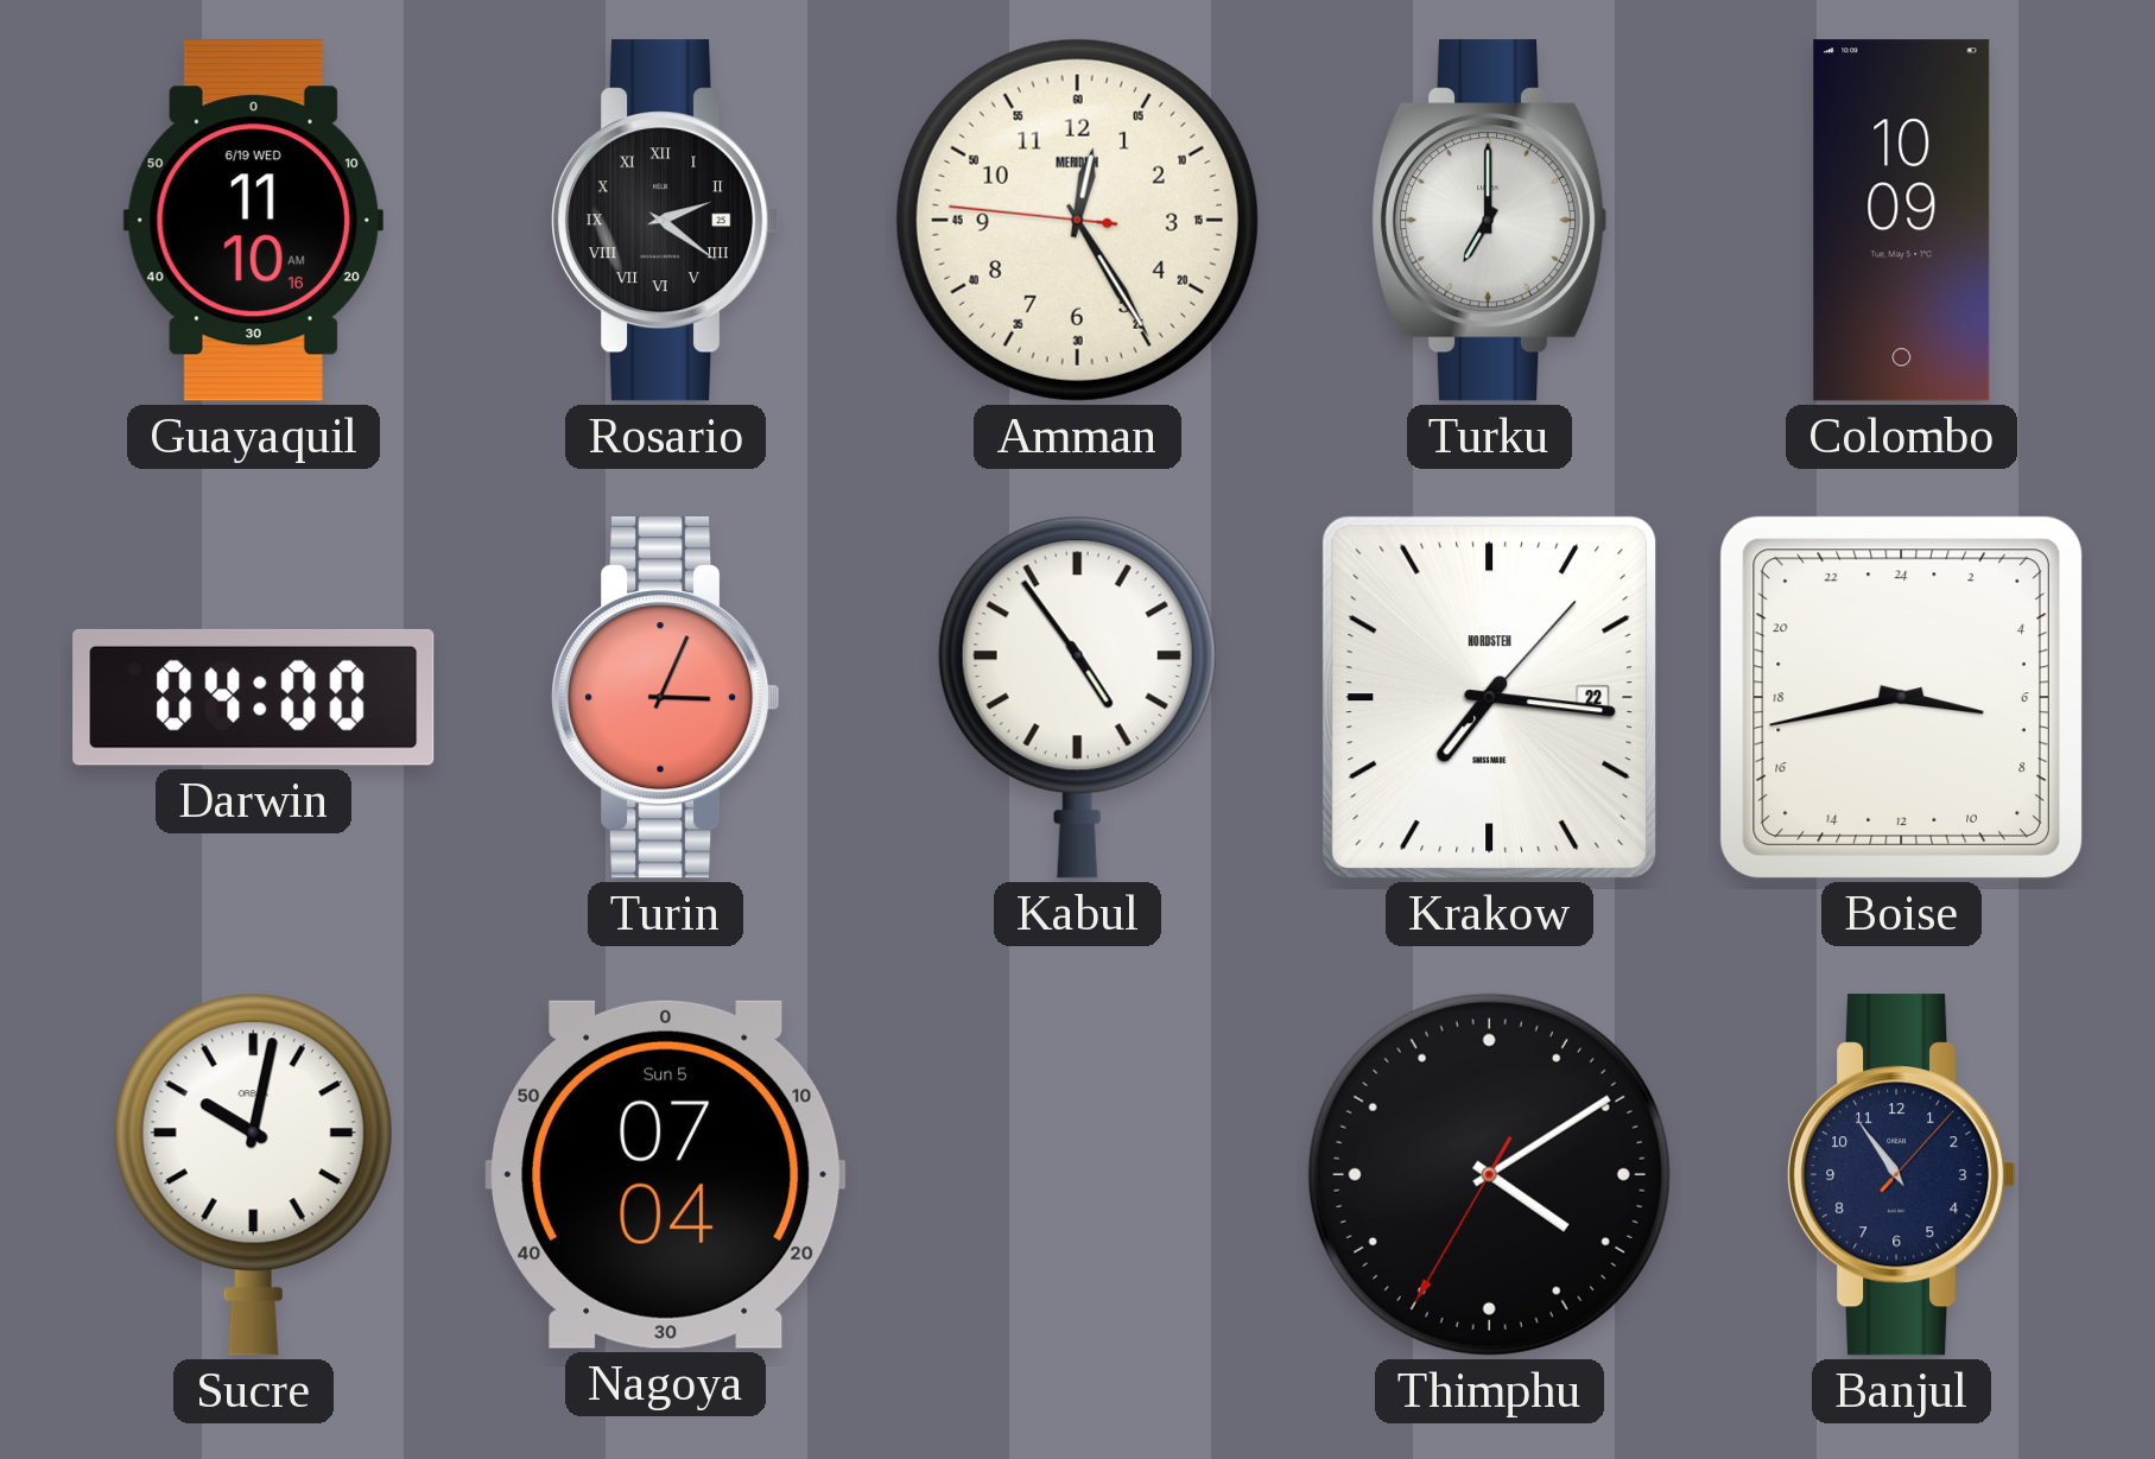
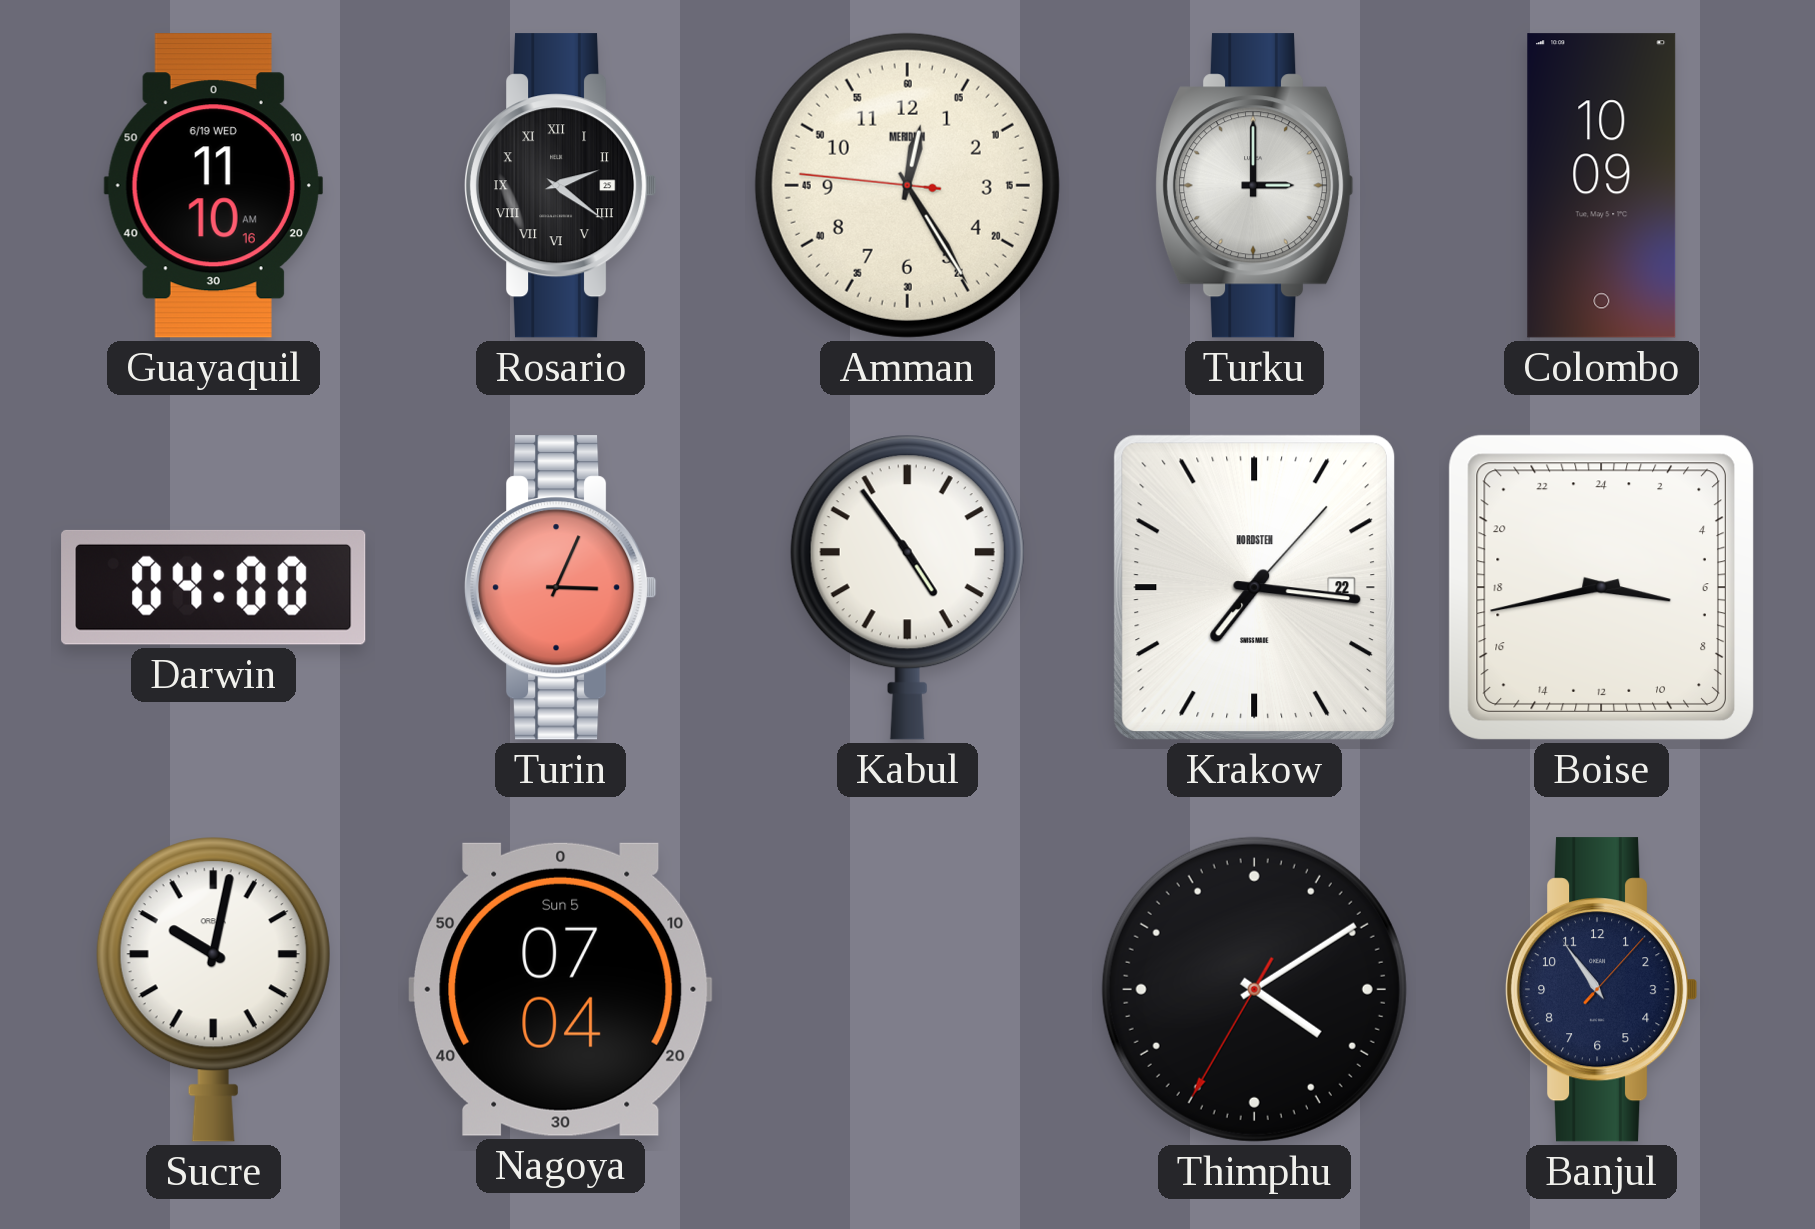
Turku: 7:00 -> 3:00 (1254, 186)
